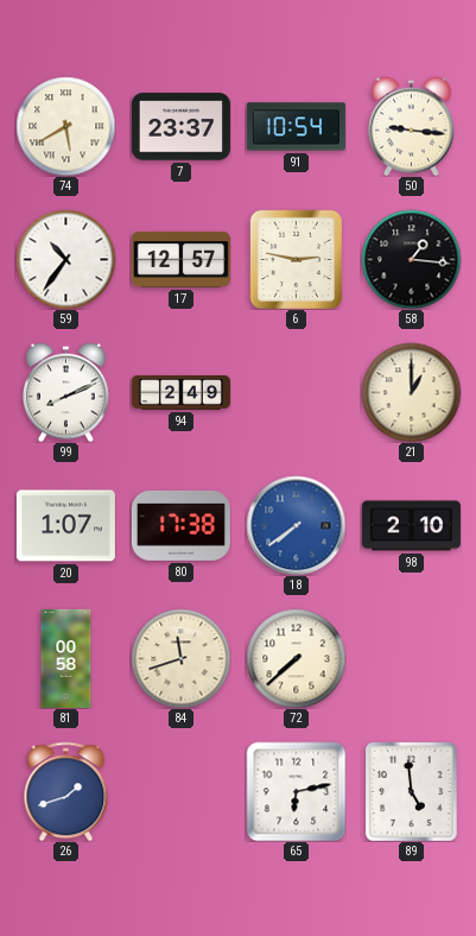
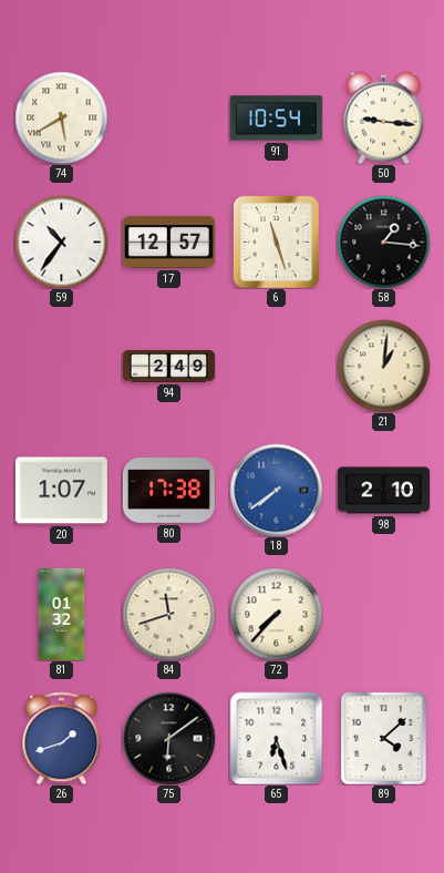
7: 23:37 -> none (180, 127)
6: 2:47 -> 11:27 (276, 242)
99: 8:11 -> none (66, 392)
21: 1:00 -> 1:01 (383, 366)
81: 00:58 -> 01:32 (62, 614)
72: 7:38 -> 7:37 (276, 614)
75: none -> 6:09 (168, 738)
65: 6:13 -> 6:27 (276, 738)
89: 4:59 -> 4:08 (384, 738)
